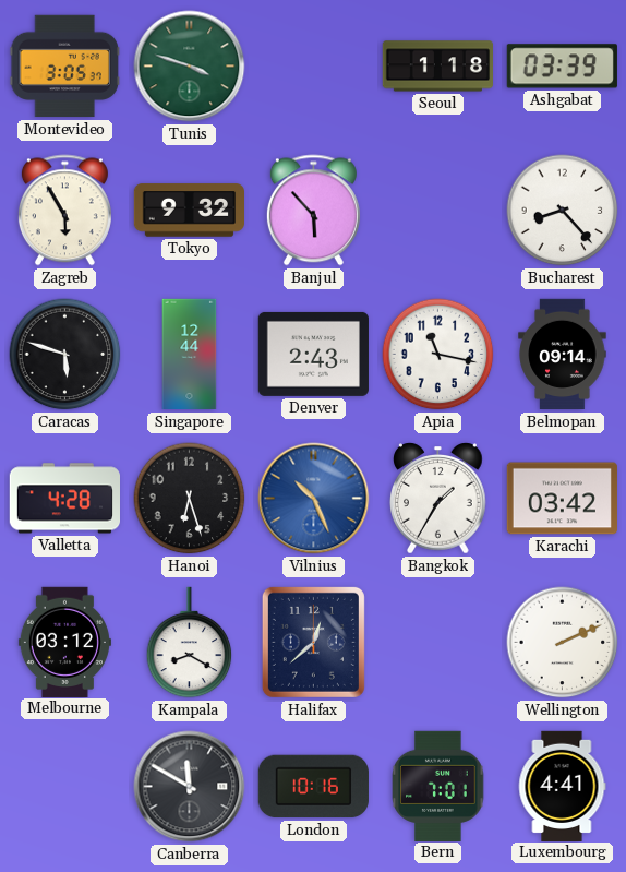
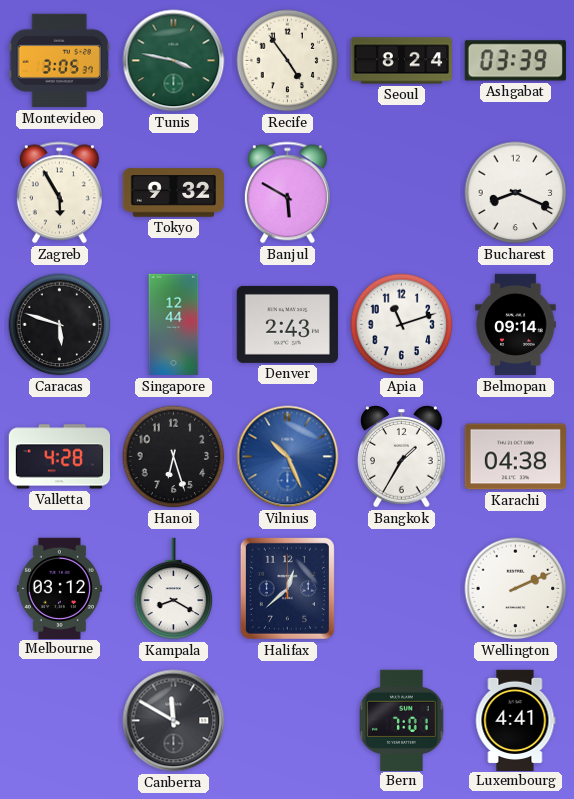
Tunis: 3:48 -> 3:47 (174, 61)
Recife: none -> 4:54 (288, 61)
Seoul: 1:18 -> 8:24 (401, 61)
Banjul: 5:53 -> 5:50 (287, 193)
Bucharest: 8:23 -> 8:19 (516, 193)
Apia: 11:17 -> 11:12 (402, 325)
Karachi: 03:42 -> 04:38 (515, 457)
London: 10:16 -> none (313, 787)
